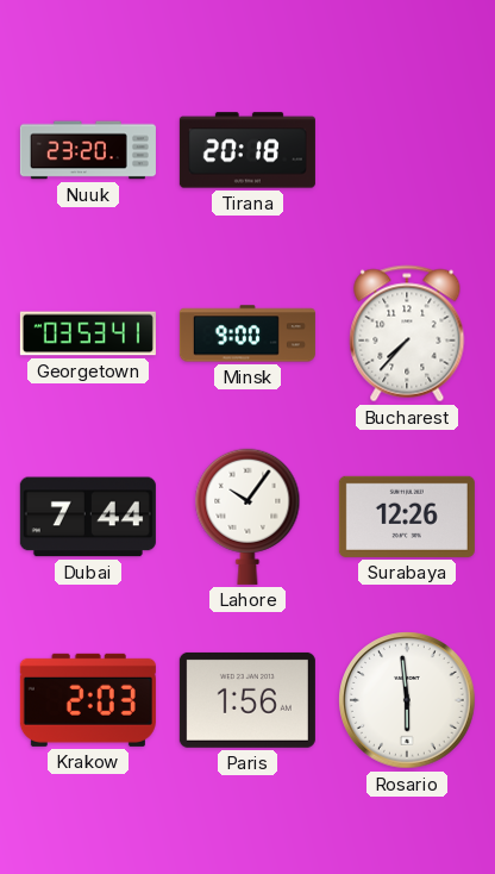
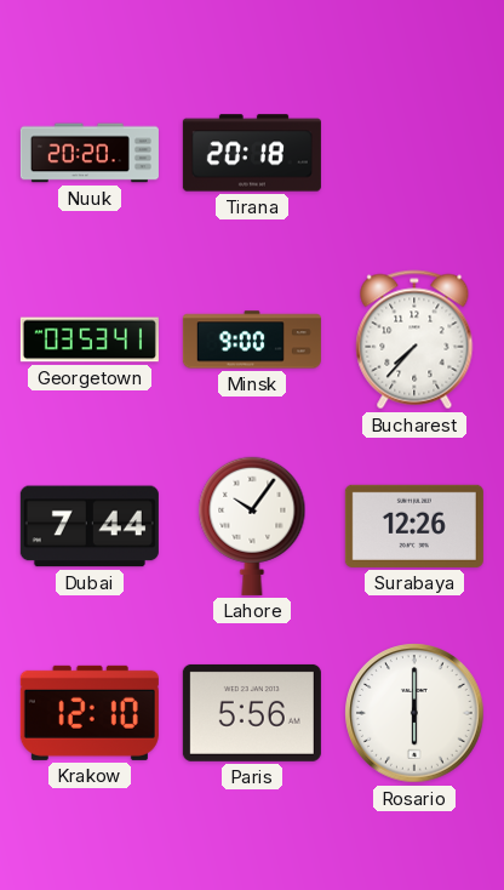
Nuuk: 23:20 -> 20:20 (90, 153)
Krakow: 2:03 -> 12:10 (90, 713)
Paris: 1:56 -> 5:56 (252, 713)
Rosario: 5:59 -> 6:00 (416, 714)
